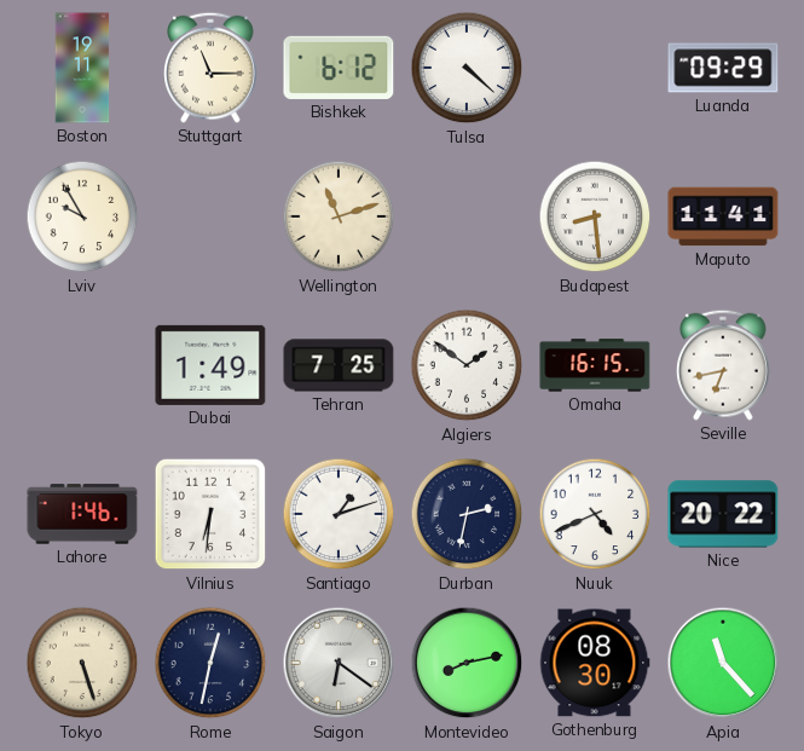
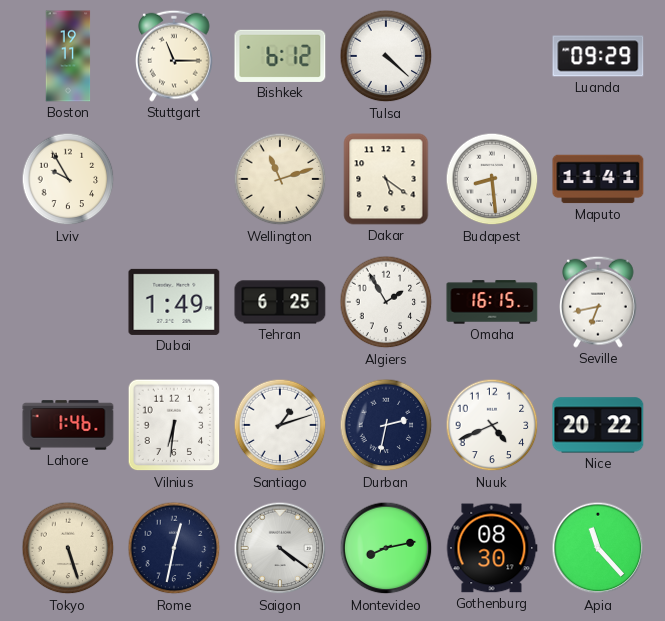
Dakar: none -> 5:21 (386, 179)
Tehran: 7:25 -> 6:25 (280, 302)
Algiers: 1:51 -> 1:55 (386, 302)
Saigon: 6:21 -> 4:21 (280, 548)
